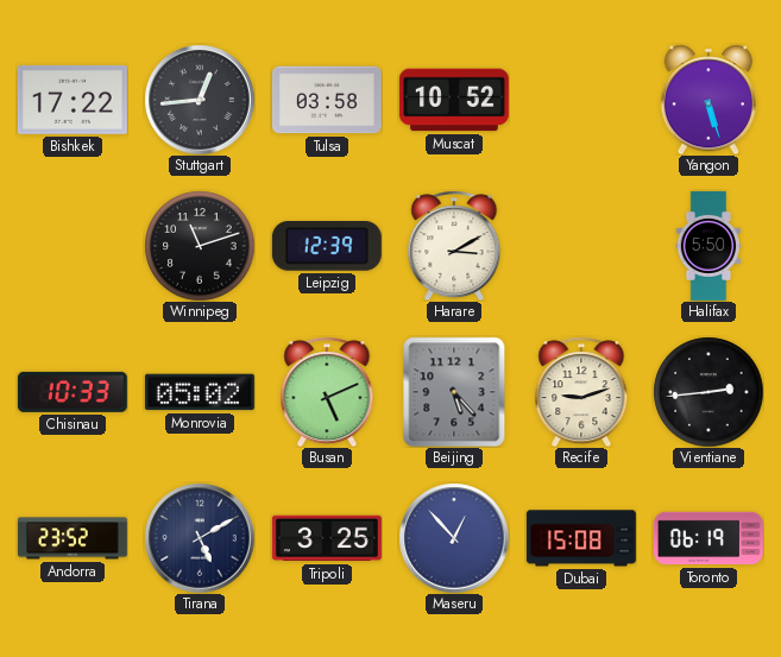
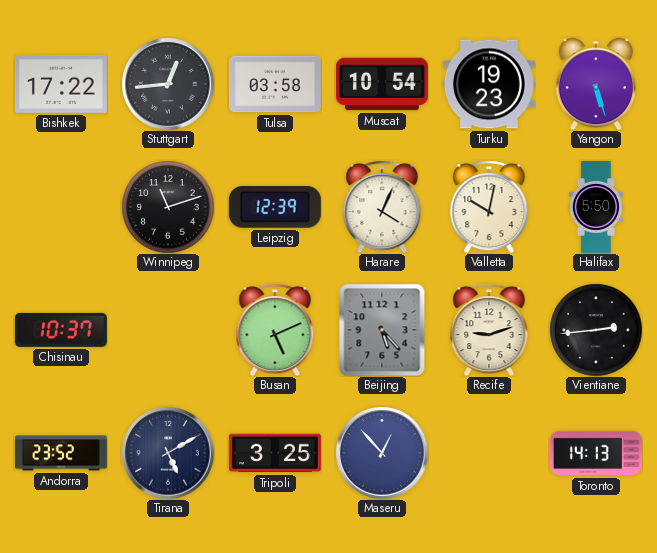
Muscat: 10:52 -> 10:54 (382, 84)
Turku: none -> 19:23 (489, 84)
Harare: 3:10 -> 4:04 (382, 207)
Valletta: none -> 10:02 (489, 207)
Chisinau: 10:33 -> 10:37 (61, 330)
Monrovia: 05:02 -> none (200, 392)
Dubai: 15:08 -> none (581, 538)
Toronto: 06:19 -> 14:13 (596, 453)
